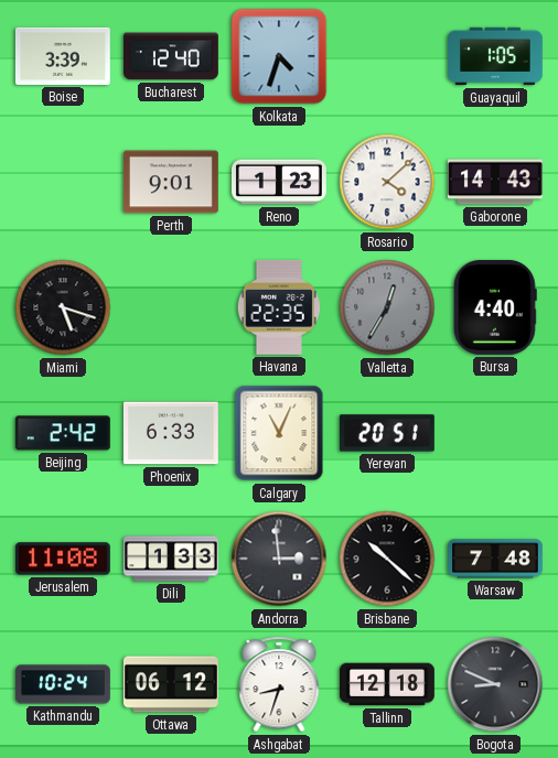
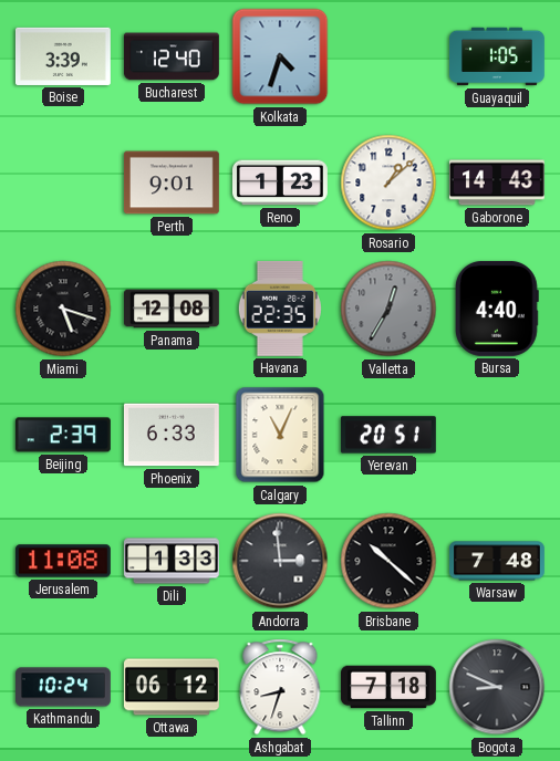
Rosario: 4:08 -> 1:08 (388, 183)
Panama: none -> 12:08 (173, 309)
Beijing: 2:42 -> 2:39 (63, 435)
Tallinn: 12:18 -> 7:18 (390, 687)
